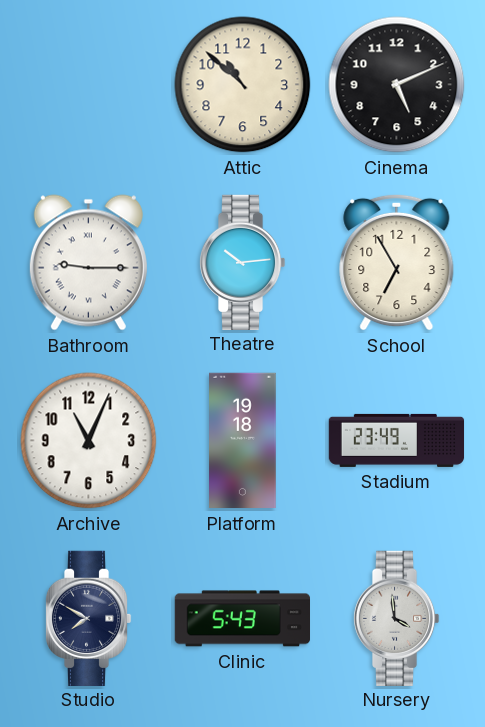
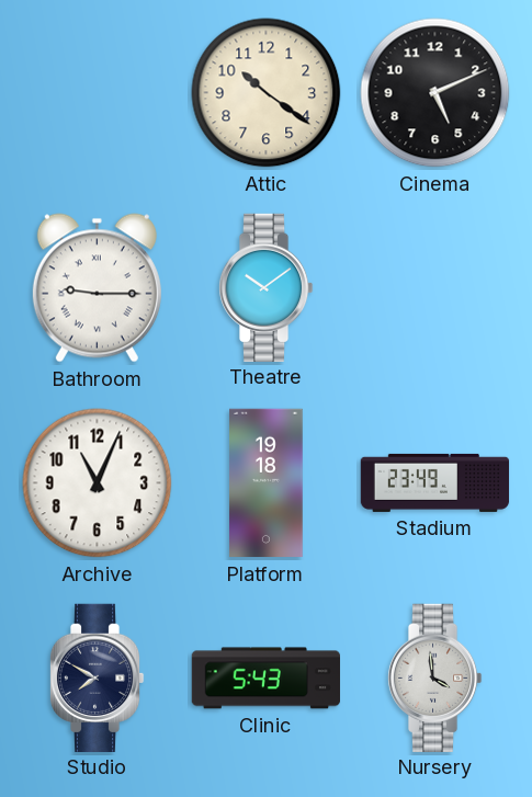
Attic: 10:52 -> 10:21 (267, 93)
Theatre: 10:14 -> 10:09 (265, 287)
School: 6:55 -> none (397, 262)
